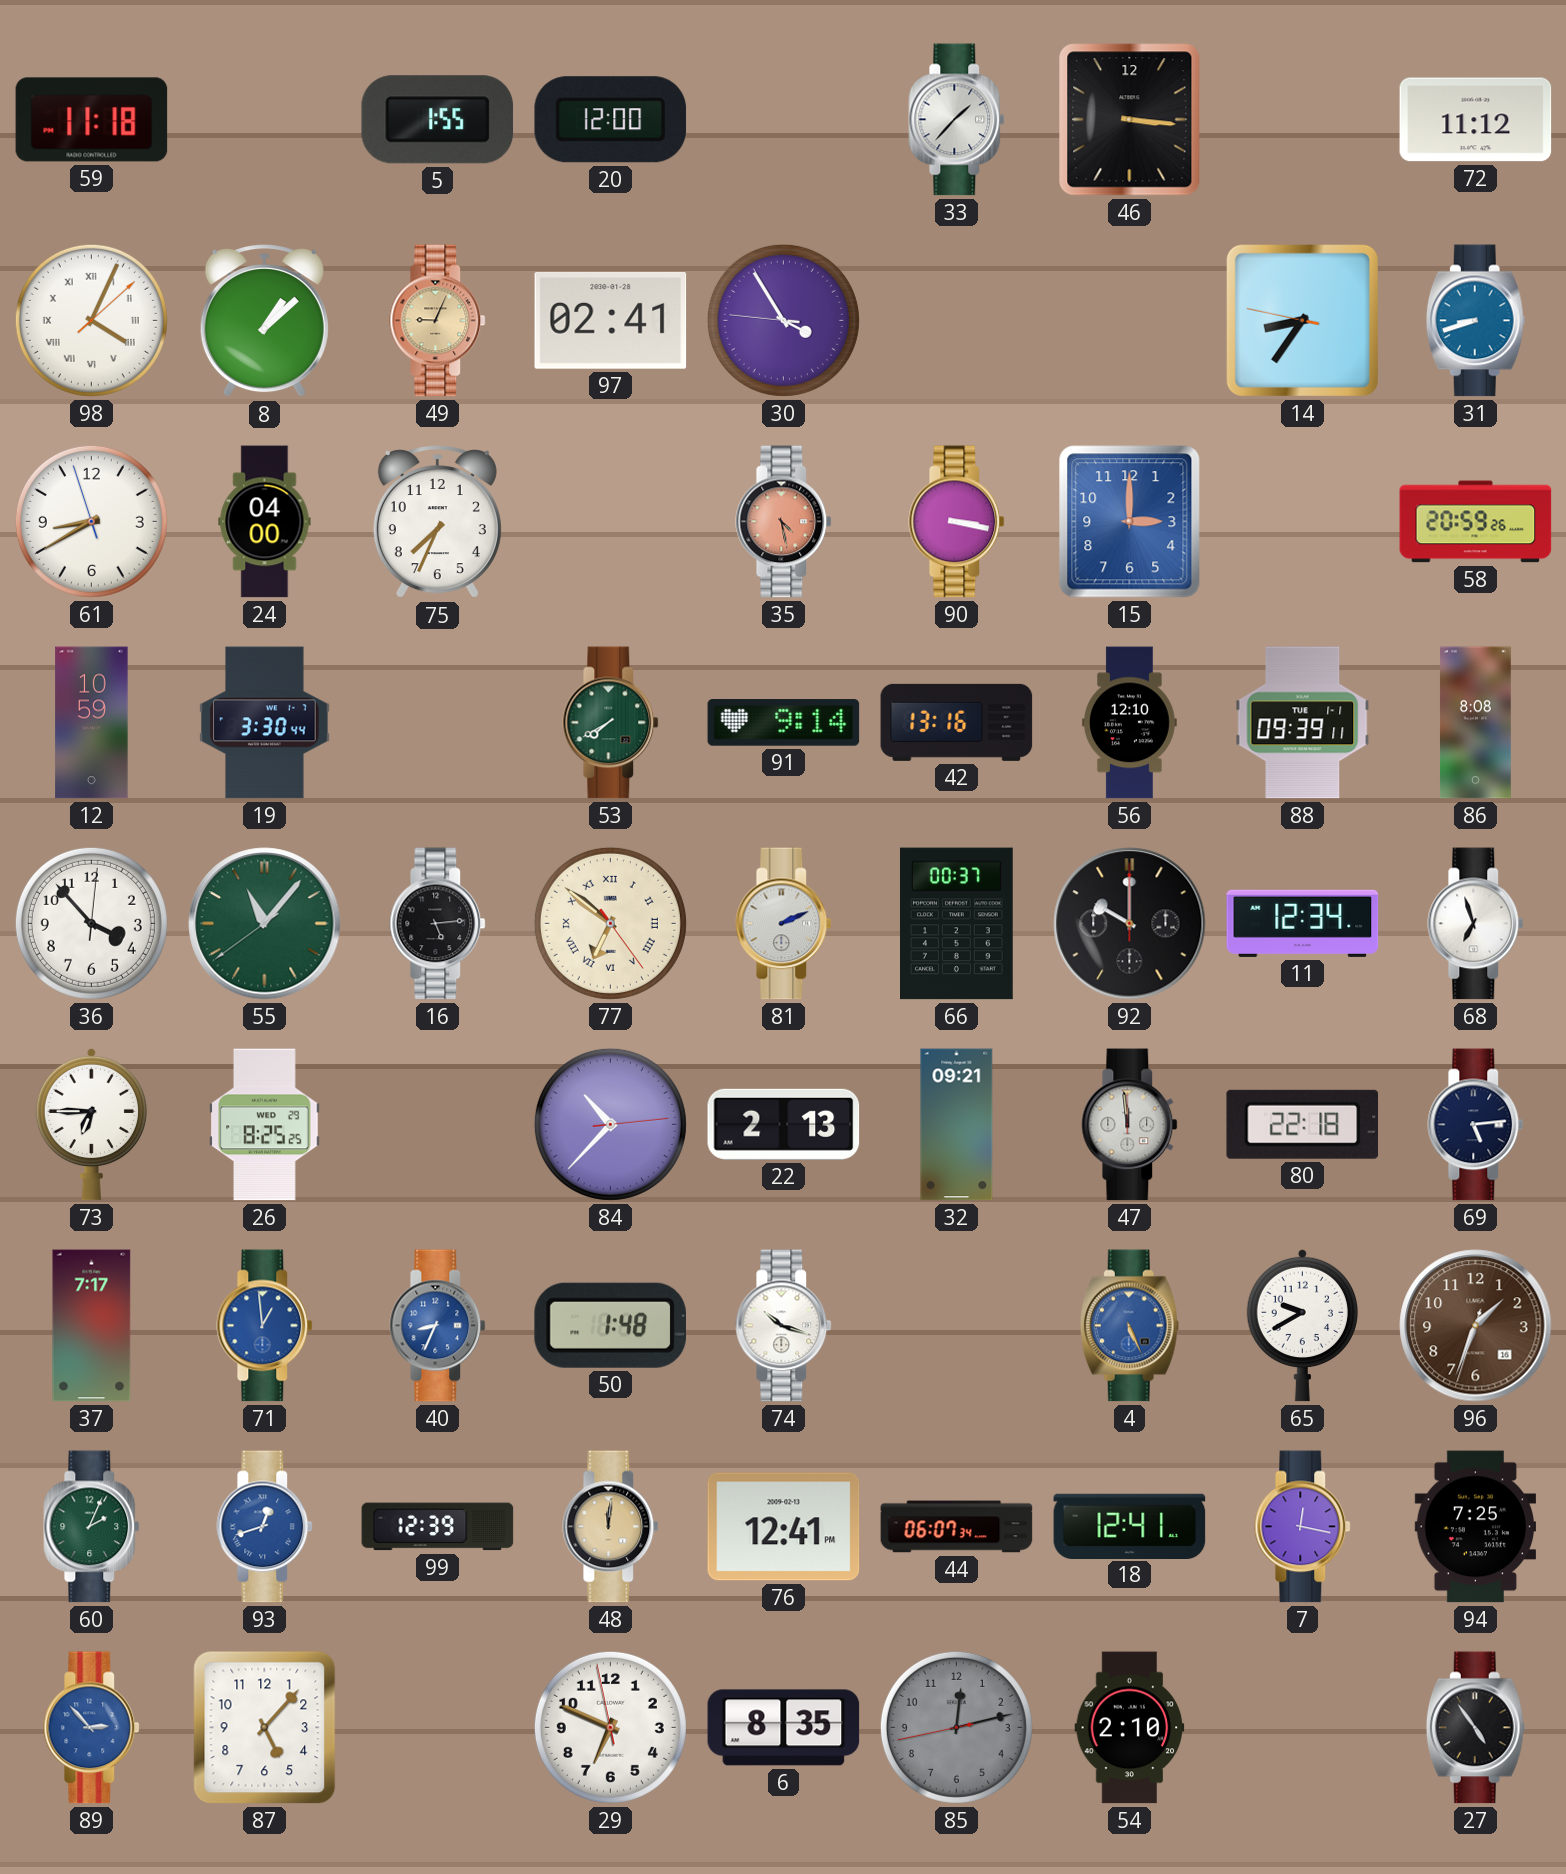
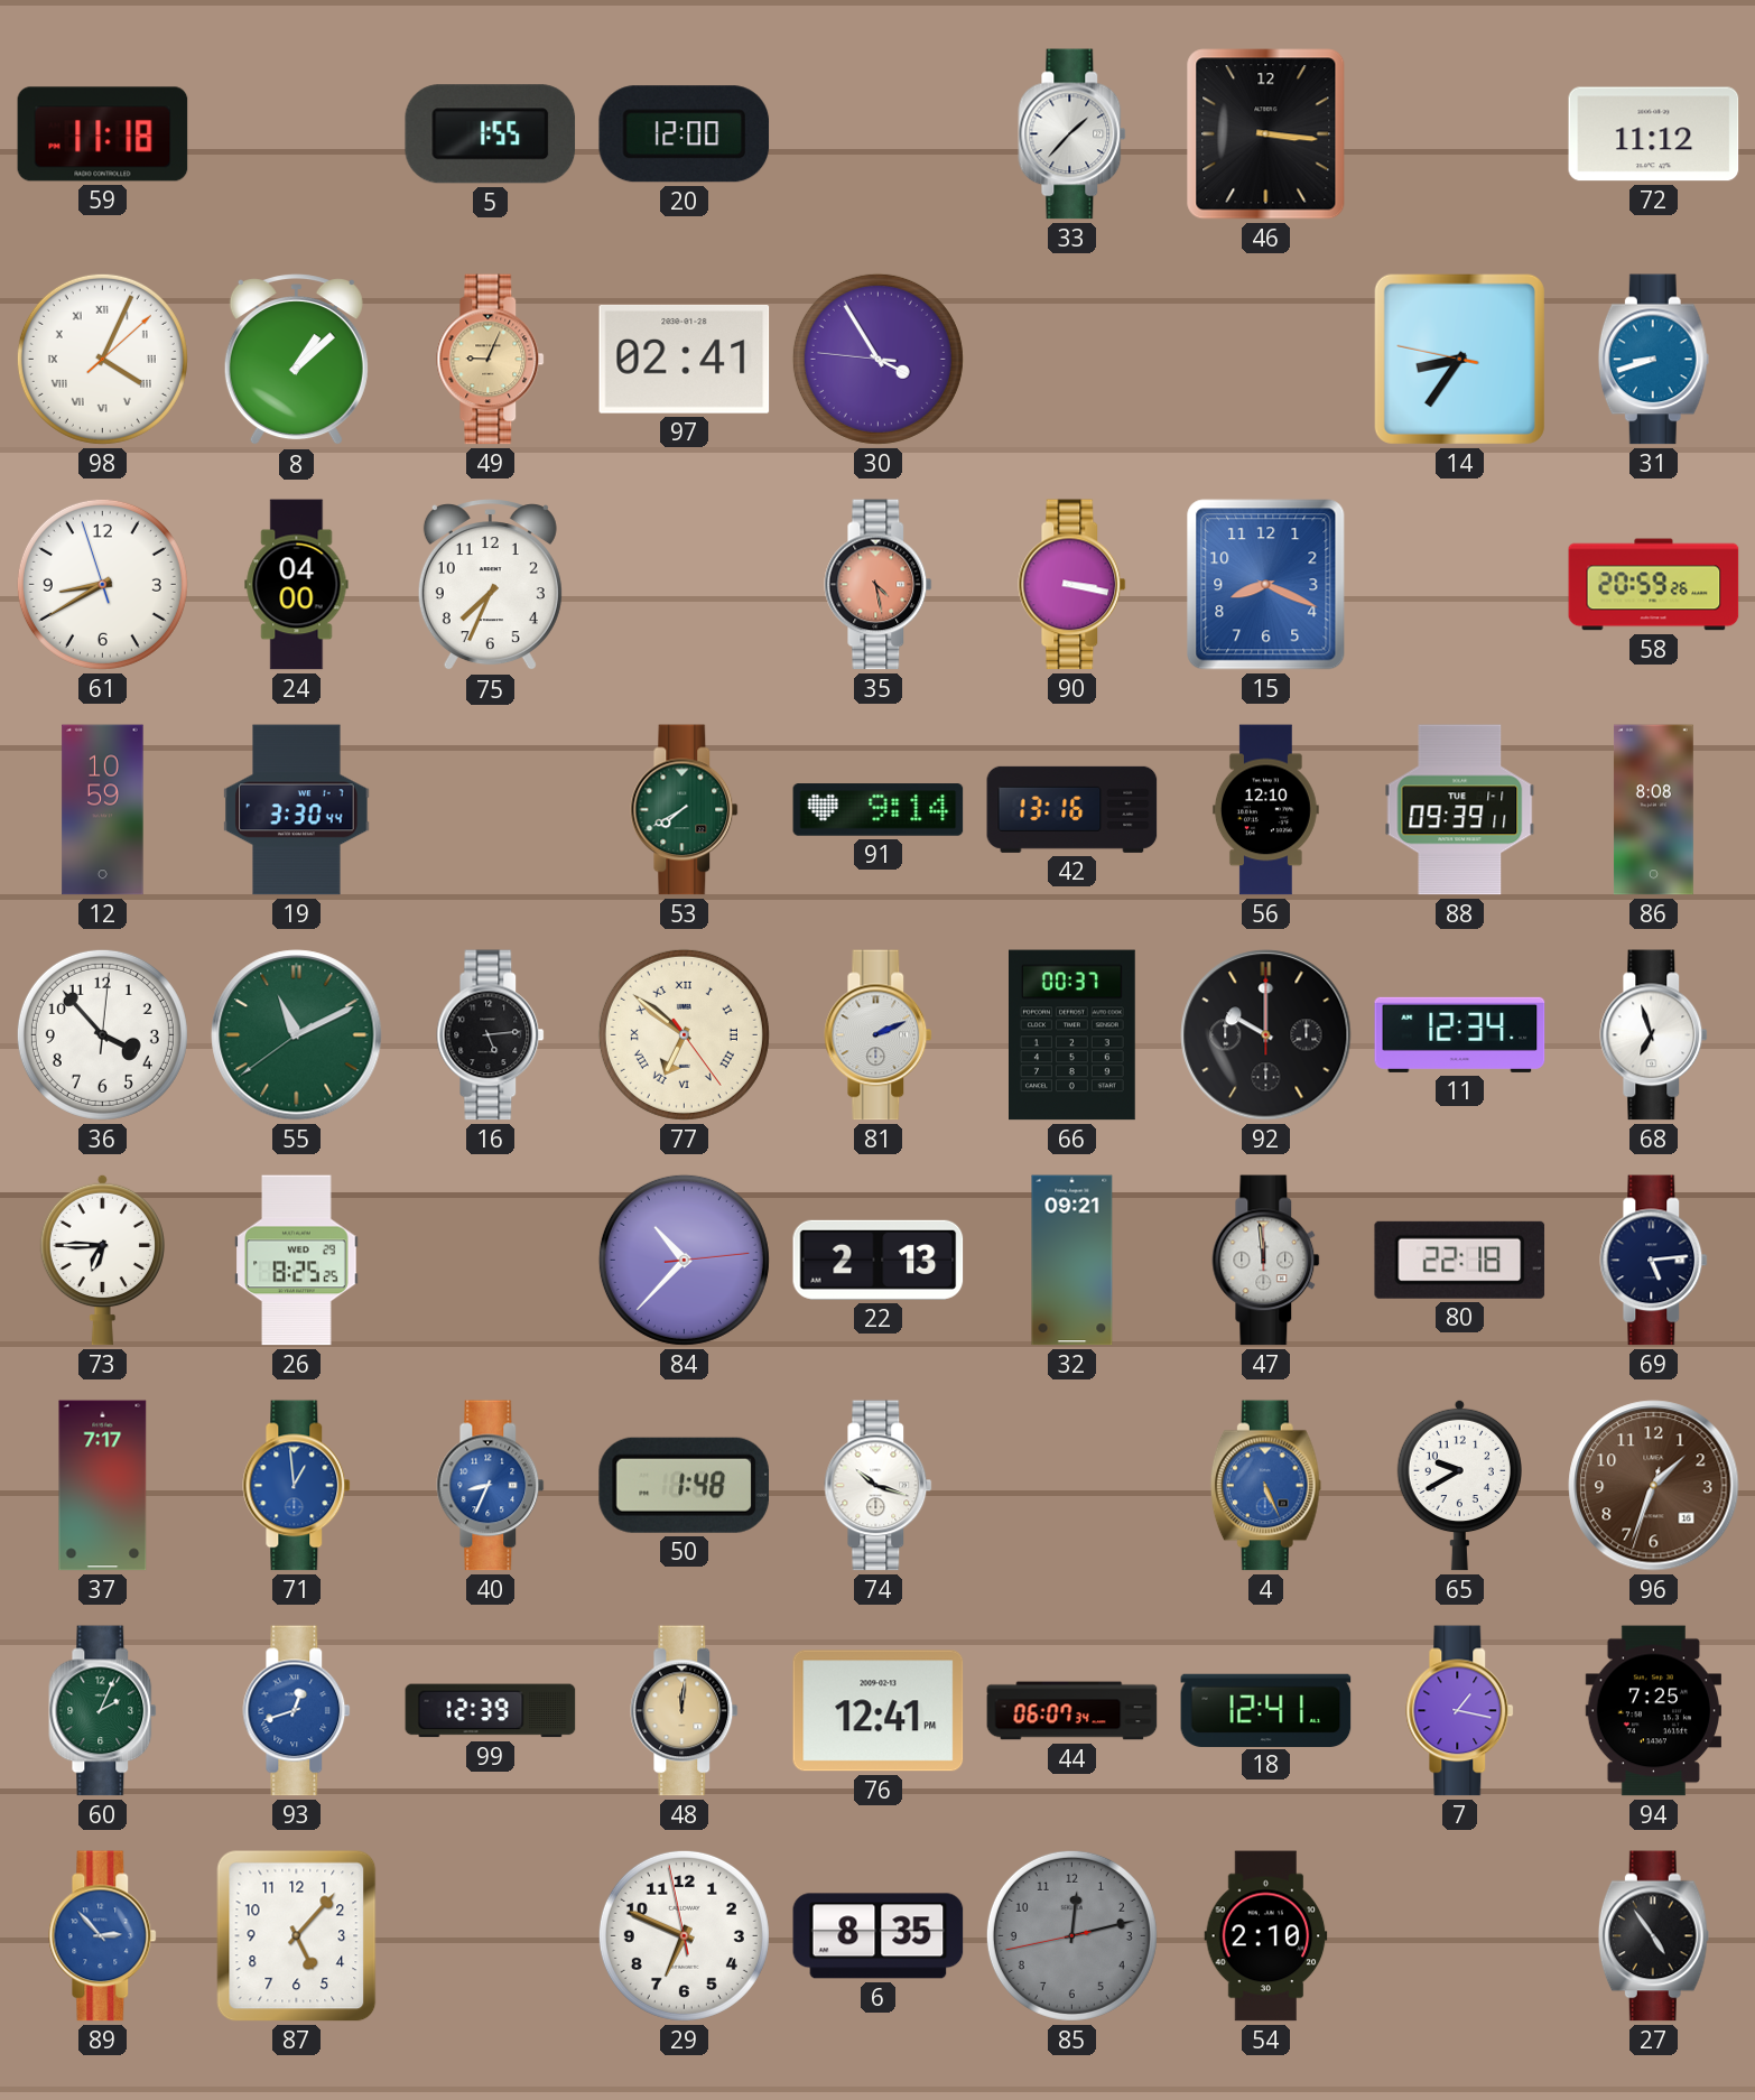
15: 3:00 -> 8:19 (1266, 585)
55: 11:06 -> 11:10 (297, 1035)
7: 12:17 -> 1:17 (1460, 1711)
